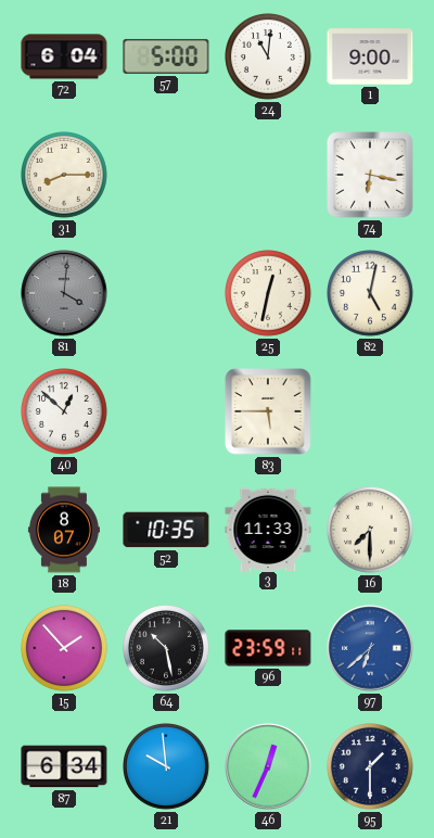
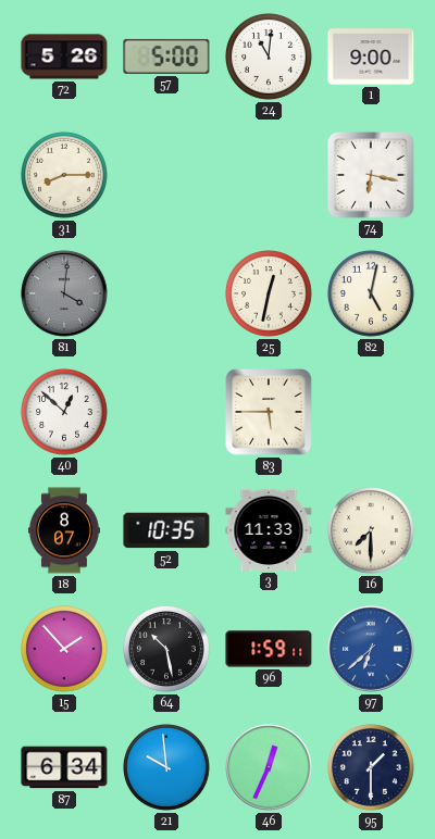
72: 6:04 -> 5:26 (64, 57)
96: 23:59 -> 1:59 (269, 649)
